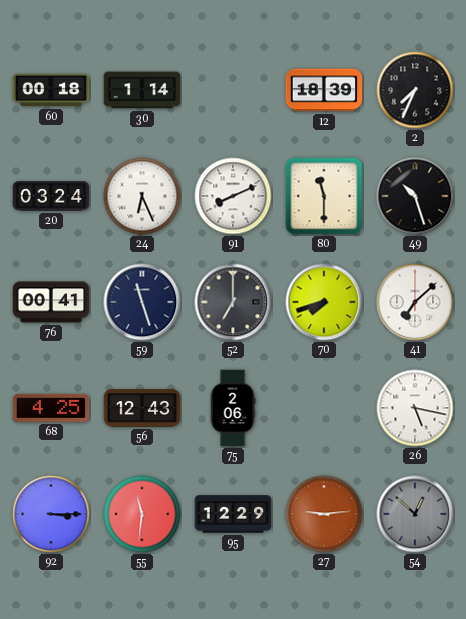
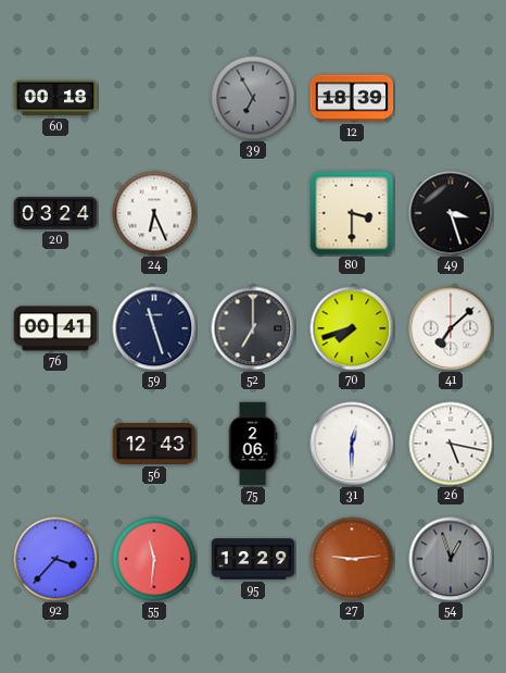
30: 1:14 -> none (142, 90)
39: none -> 6:55 (253, 98)
2: 7:34 -> none (415, 90)
91: 8:11 -> none (233, 196)
80: 11:30 -> 3:30 (352, 213)
49: 10:27 -> 3:27 (451, 213)
68: 4:25 -> none (51, 408)
31: none -> 12:30 (352, 444)
92: 3:15 -> 3:37 (55, 559)
54: 12:52 -> 12:57 (451, 559)
